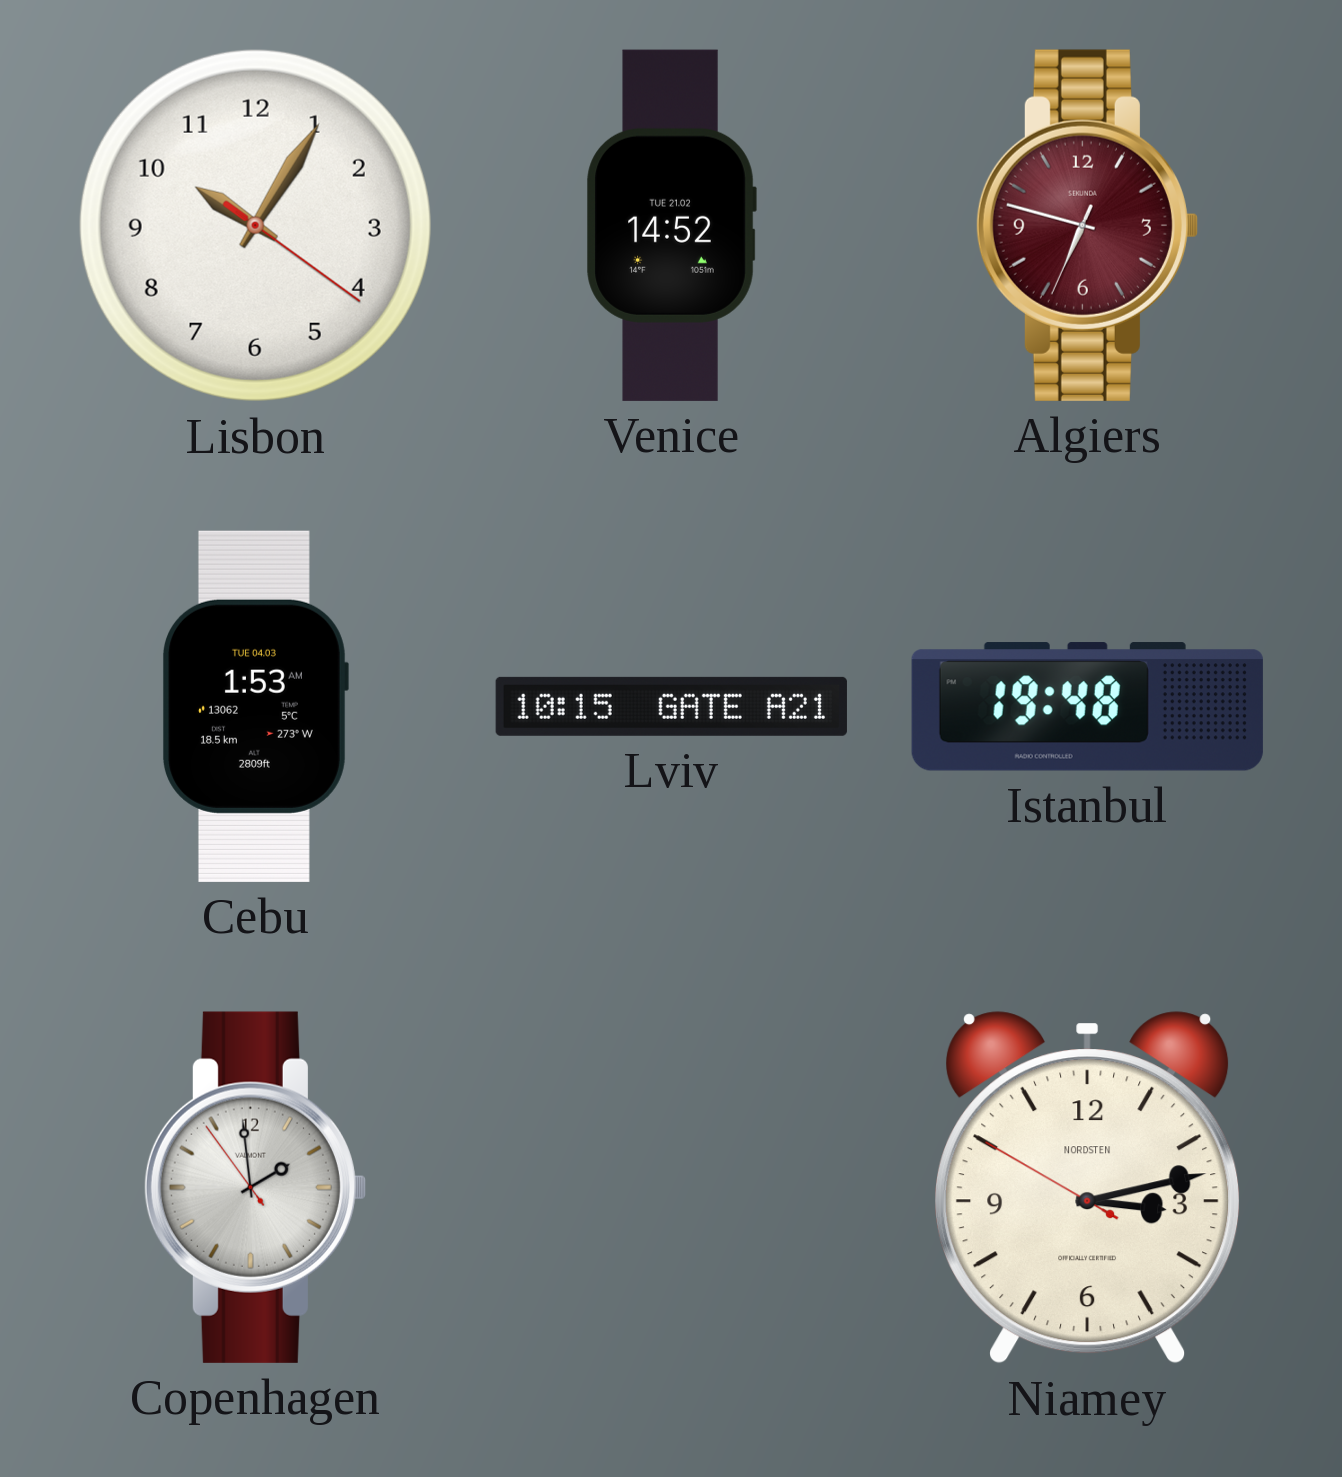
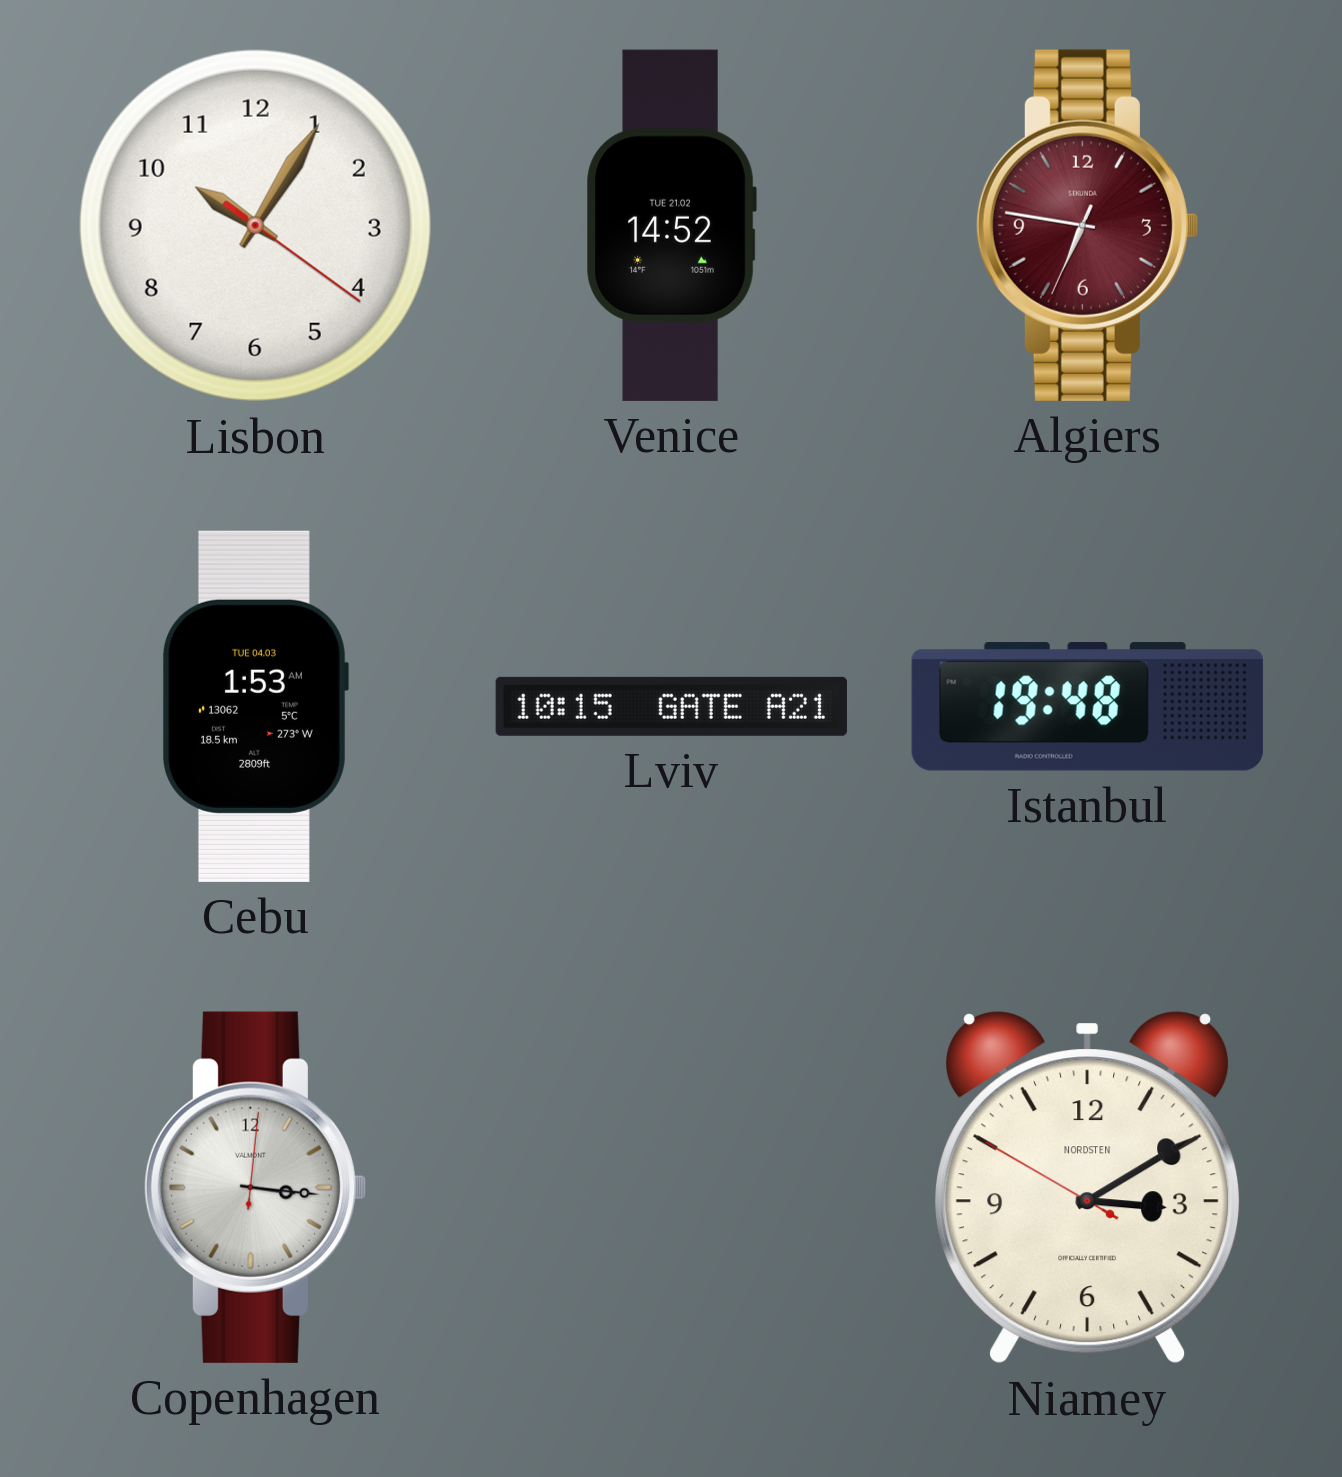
Algiers: 6:47 -> 6:46 (1087, 225)
Copenhagen: 1:58 -> 3:16 (255, 1187)
Niamey: 3:12 -> 3:09 (1088, 1188)
